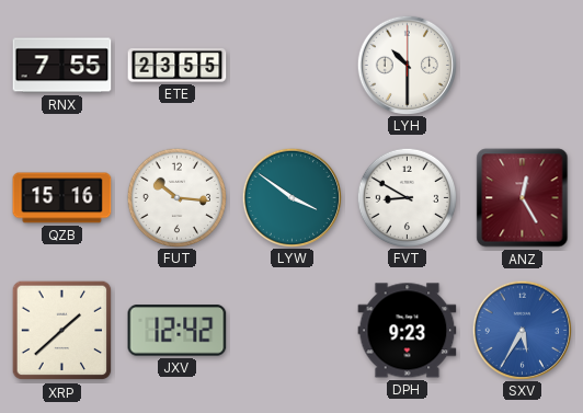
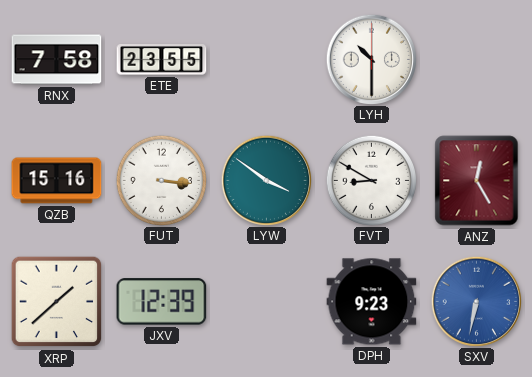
RNX: 7:55 -> 7:58 (57, 60)
FUT: 10:16 -> 3:16 (161, 180)
JXV: 12:42 -> 12:39 (162, 302)
SXV: 5:35 -> 6:32 (476, 301)
